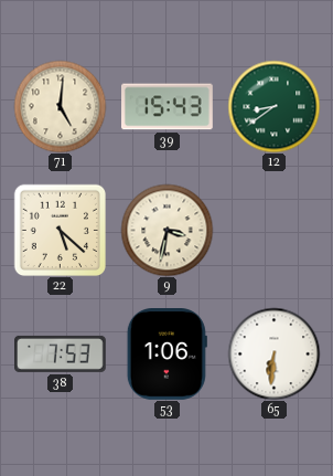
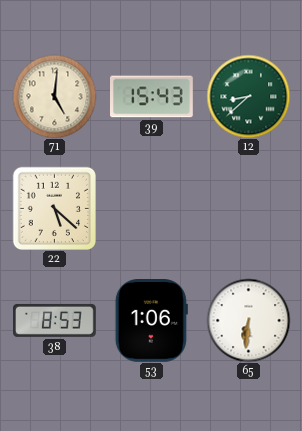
12: 8:39 -> 8:38 (248, 96)
9: 3:32 -> none (166, 230)
38: 7:53 -> 8:53 (55, 320)
